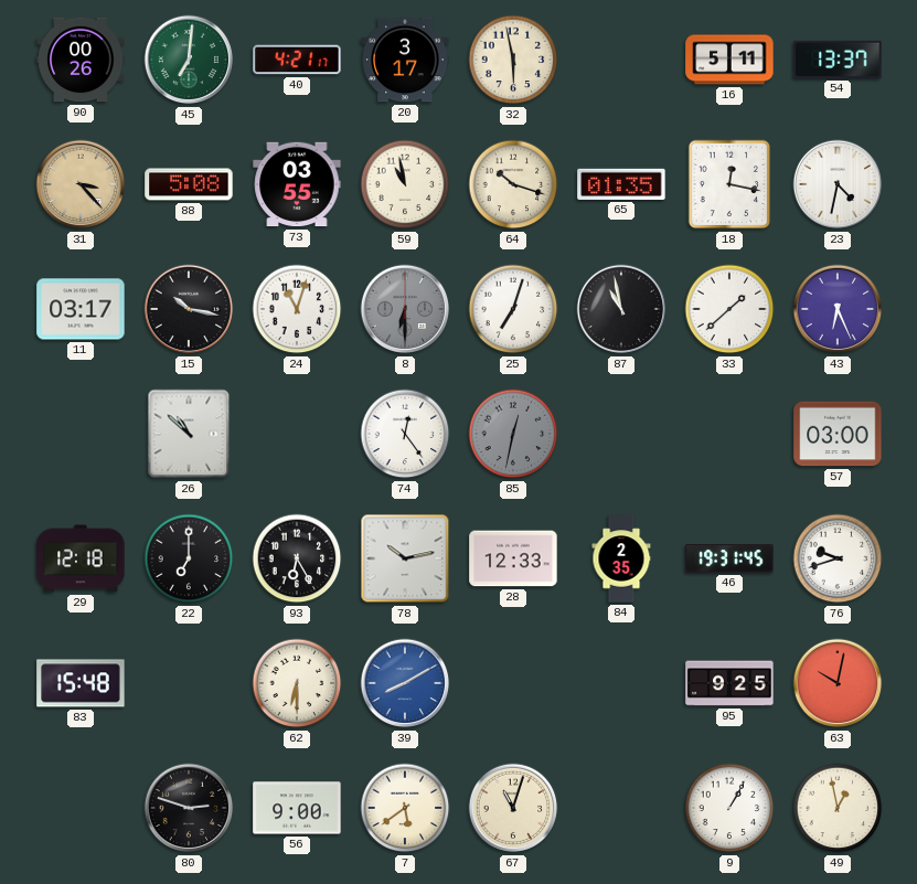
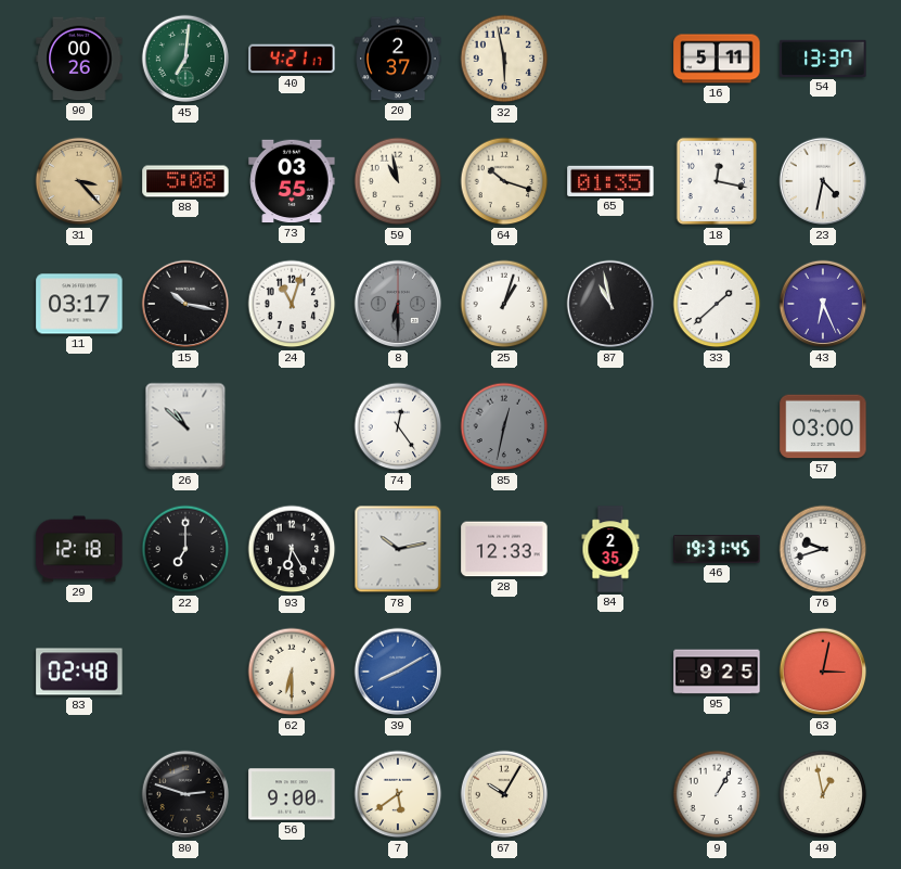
20: 3:17 -> 2:37 (398, 59)
25: 7:03 -> 1:03 (504, 304)
83: 15:48 -> 02:48 (79, 672)
63: 10:02 -> 3:02 (823, 672)
67: 11:03 -> 10:05 (504, 794)
